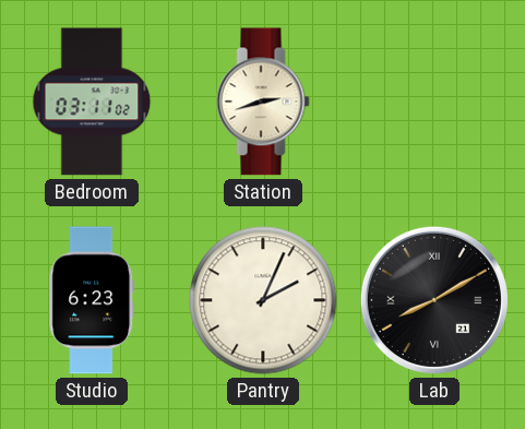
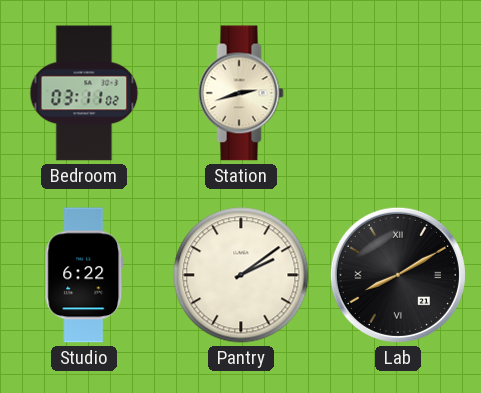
Studio: 6:23 -> 6:22 (84, 275)
Pantry: 2:04 -> 2:09 (241, 275)
